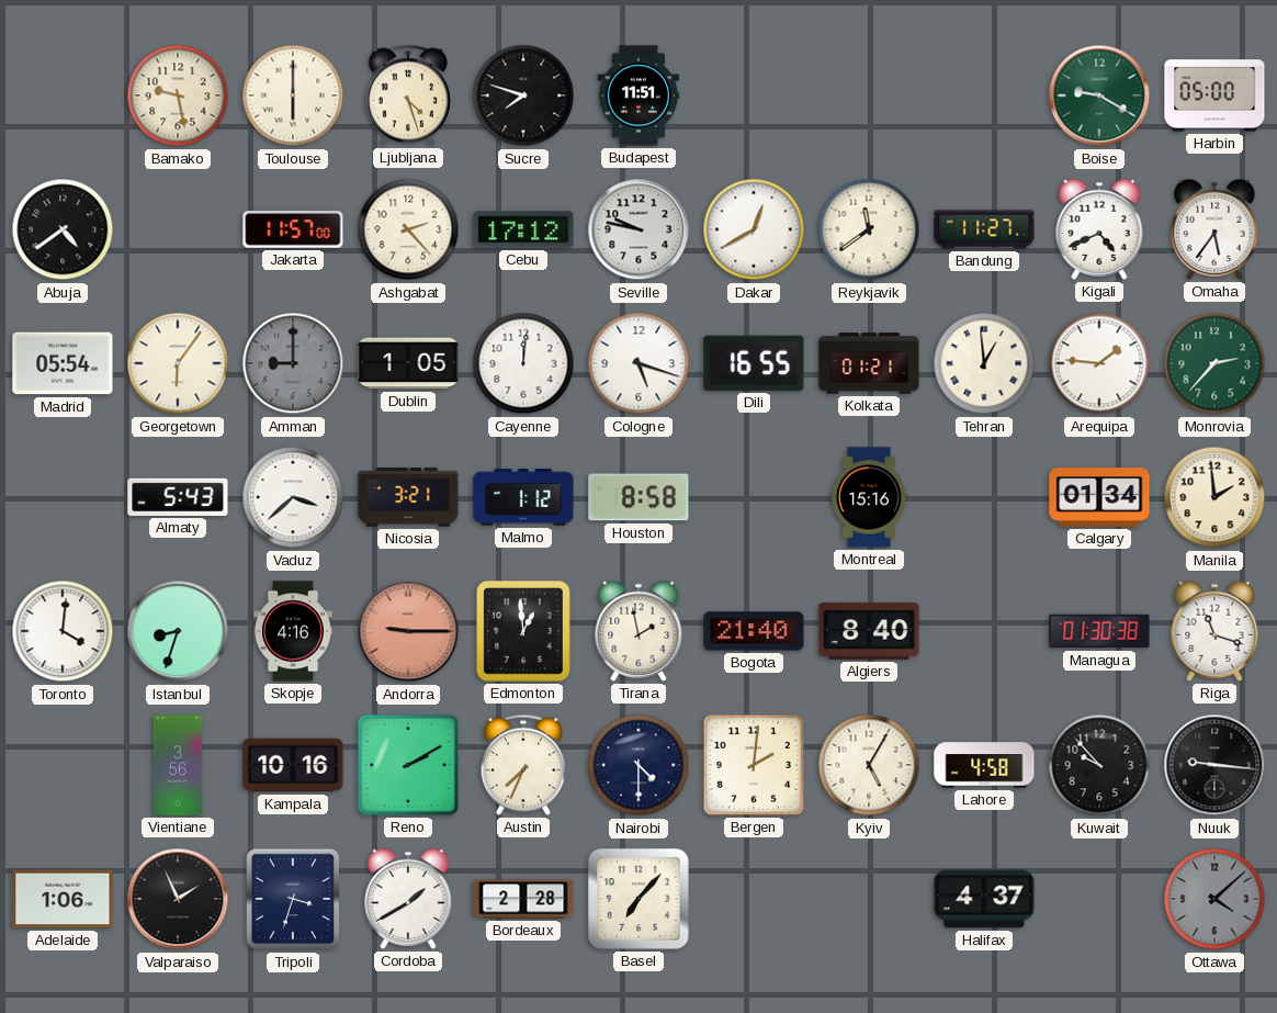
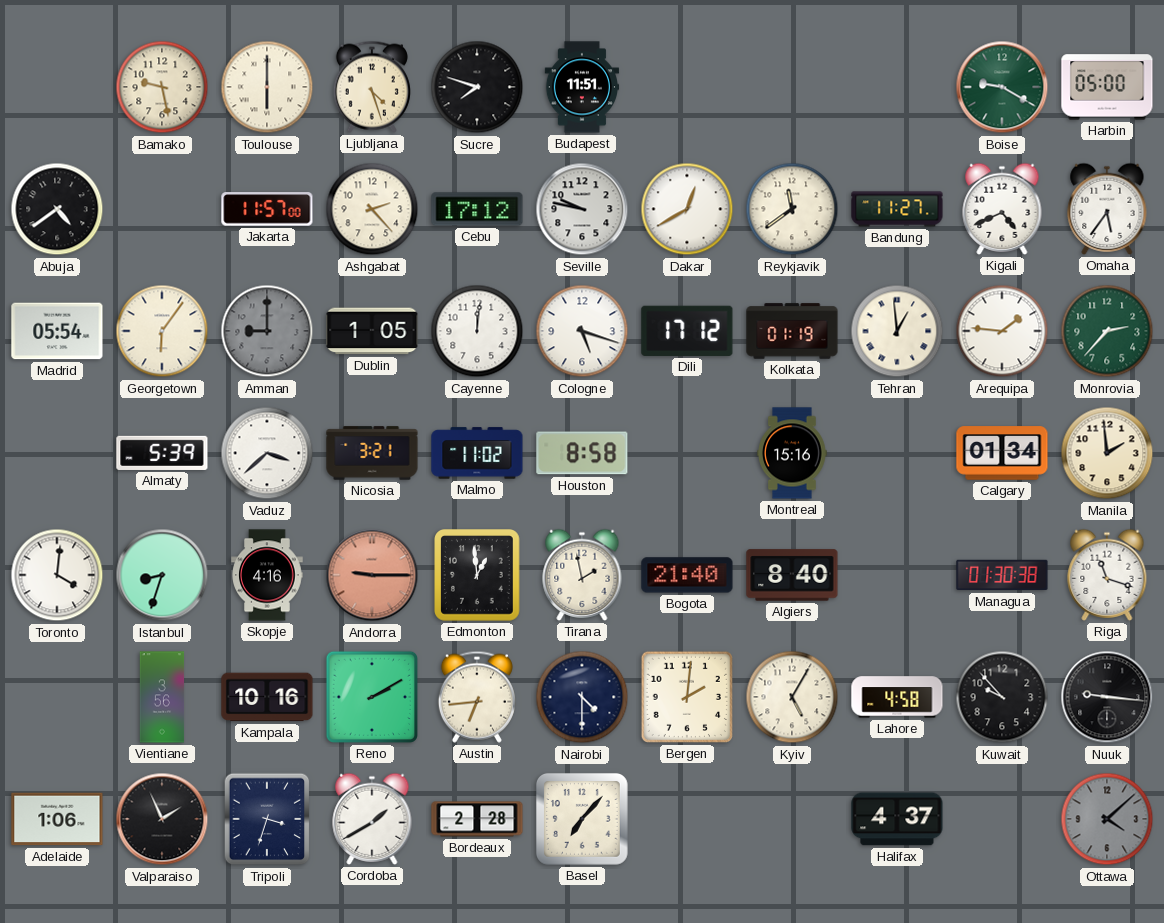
Dili: 16:55 -> 17:12 (687, 331)
Kolkata: 01:21 -> 01:19 (792, 331)
Almaty: 5:43 -> 5:39 (162, 453)
Malmo: 1:12 -> 11:02 (477, 453)
Austin: 7:34 -> 6:44 (477, 697)
